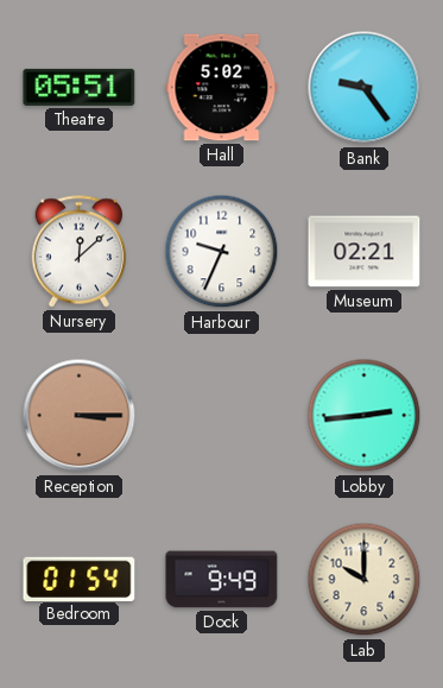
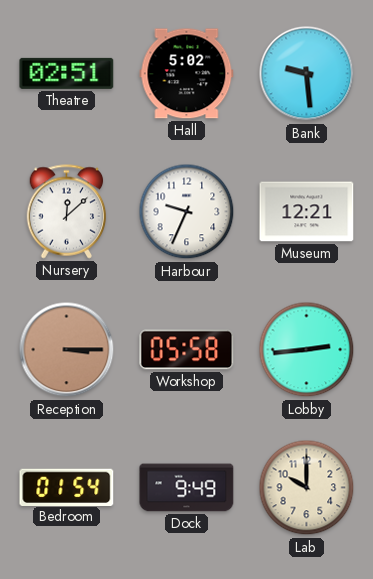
Theatre: 05:51 -> 02:51 (67, 73)
Bank: 9:24 -> 9:29 (307, 74)
Museum: 02:21 -> 12:21 (307, 212)
Workshop: none -> 05:58 (187, 350)
